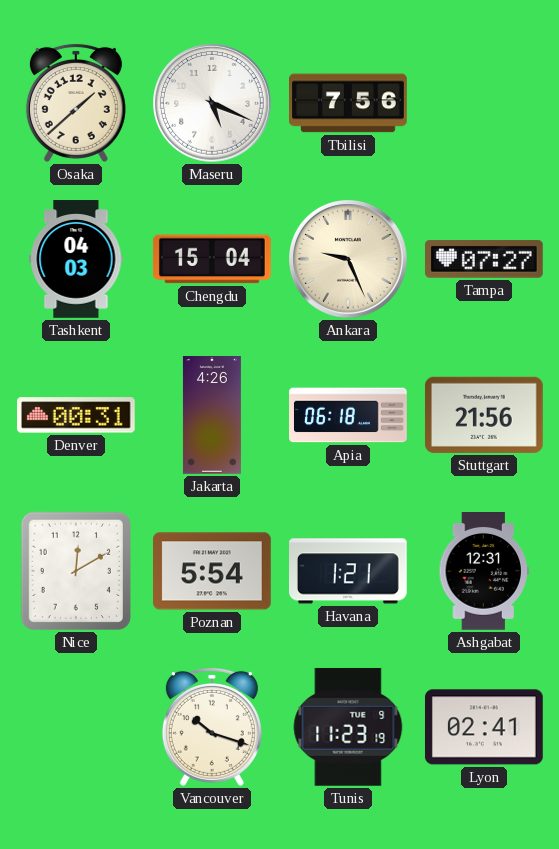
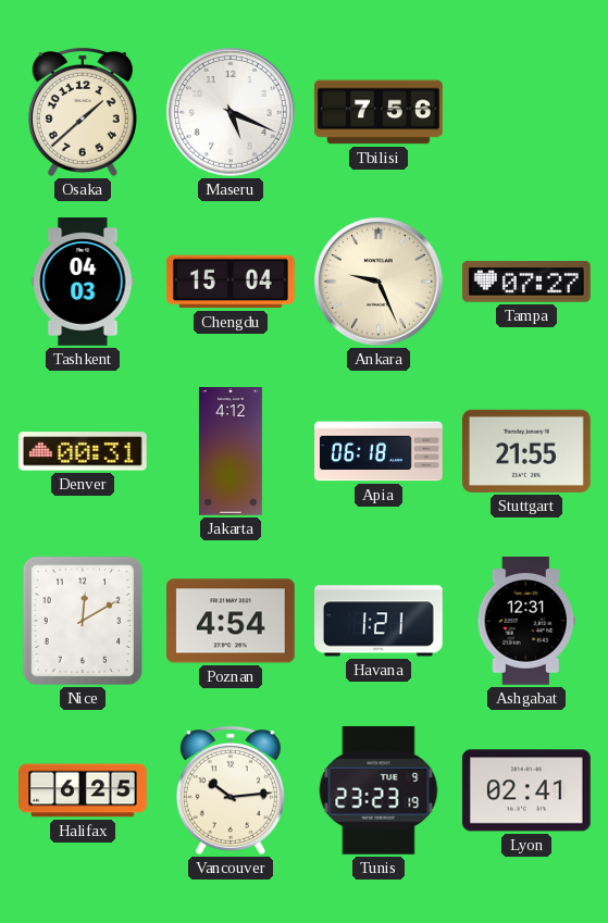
Jakarta: 4:26 -> 4:12 (231, 451)
Stuttgart: 21:56 -> 21:55 (526, 451)
Poznan: 5:54 -> 4:54 (232, 621)
Halifax: none -> 6:25 (84, 790)
Vancouver: 10:18 -> 10:14 (231, 790)
Tunis: 11:23 -> 23:23 (379, 790)
